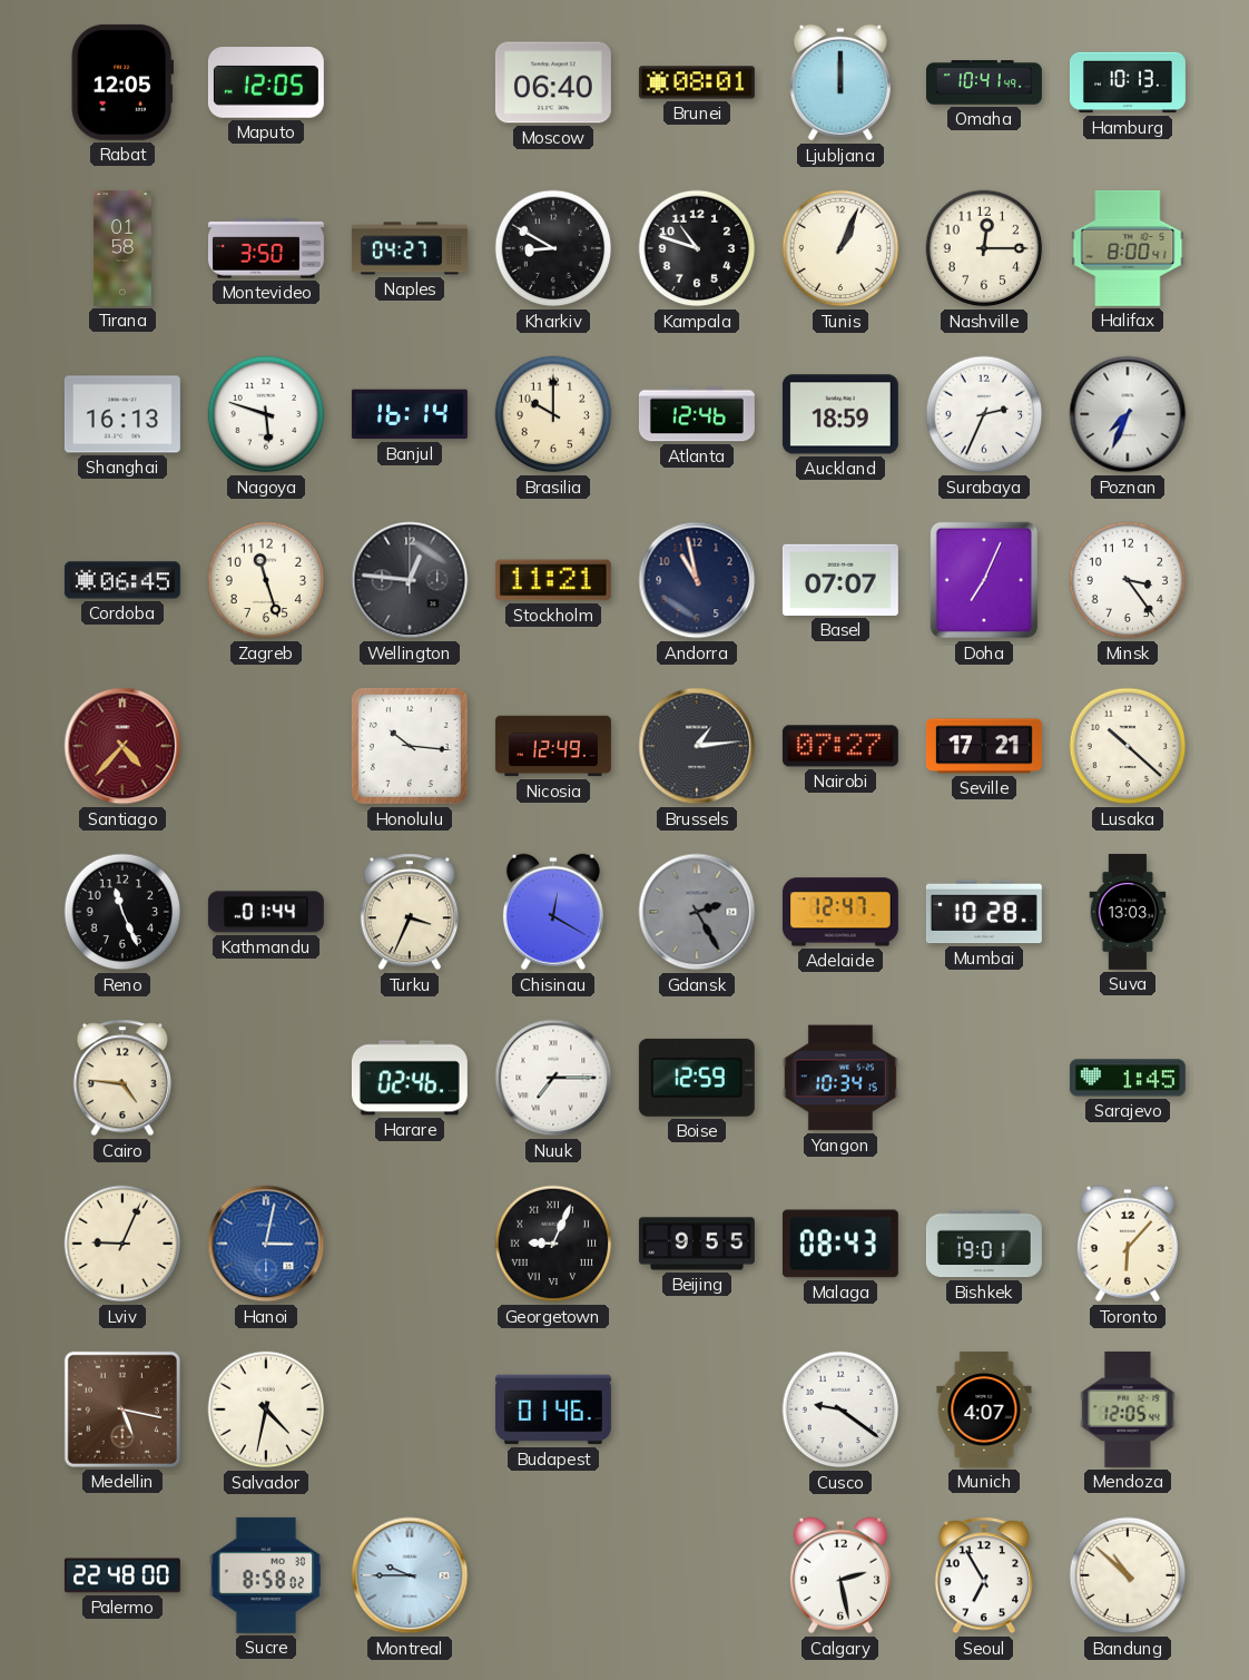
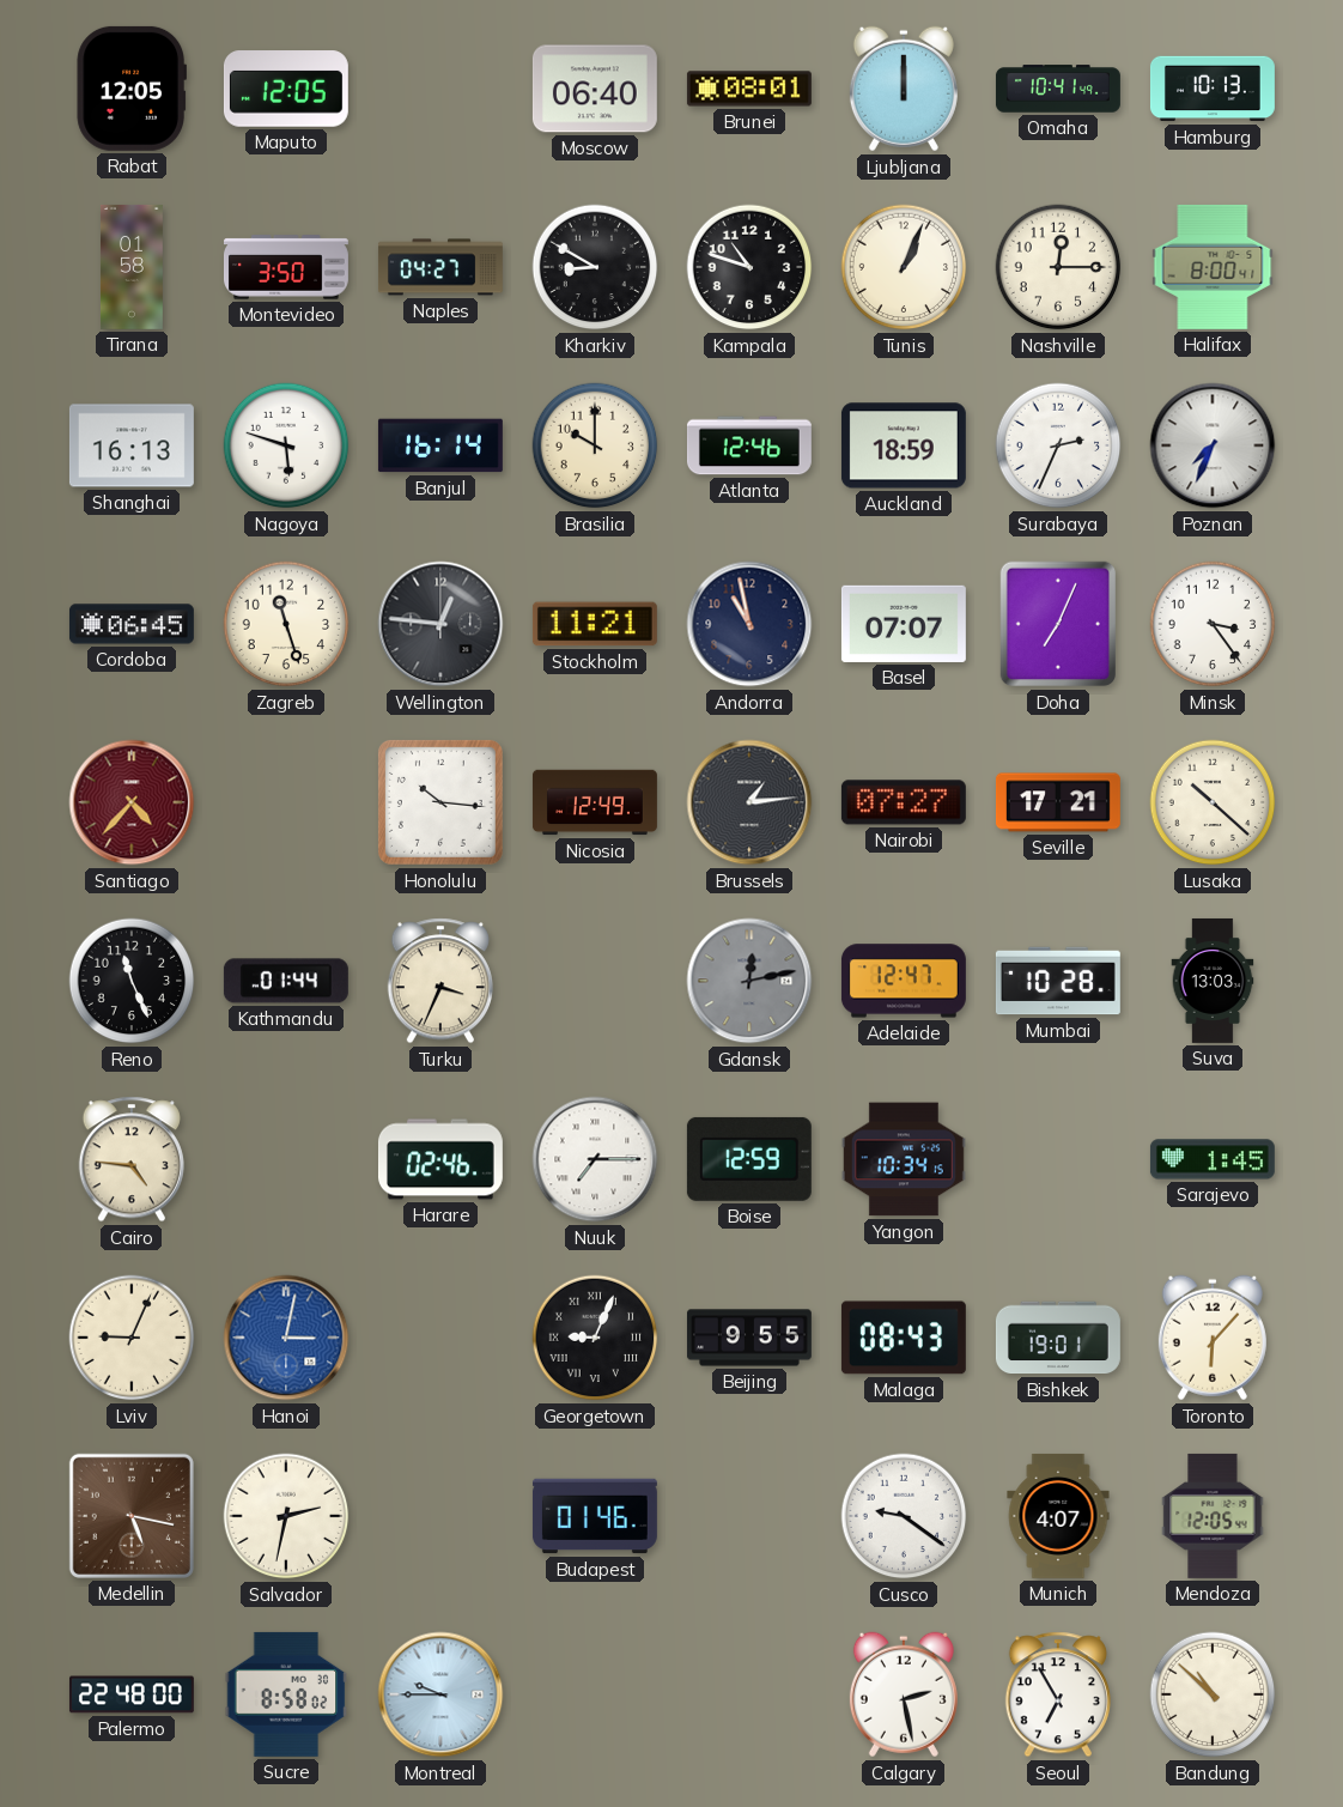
Chisinau: 12:20 -> none (553, 912)
Gdansk: 2:25 -> 12:13 (749, 981)
Salvador: 4:32 -> 2:32 (286, 1516)
